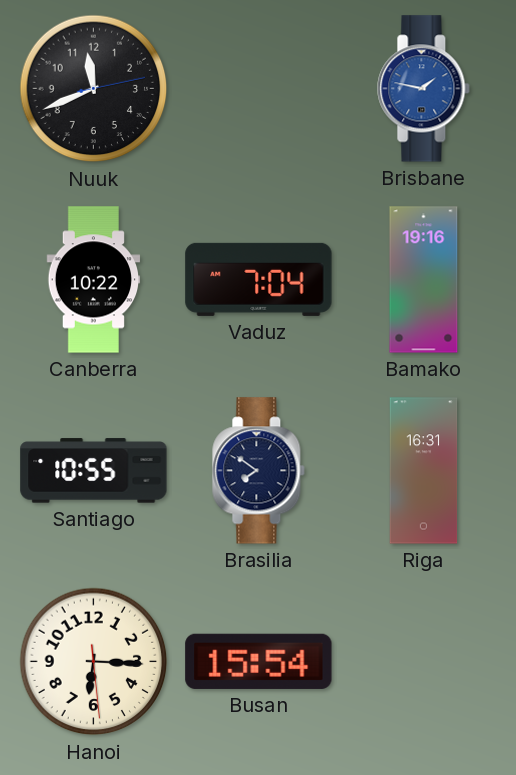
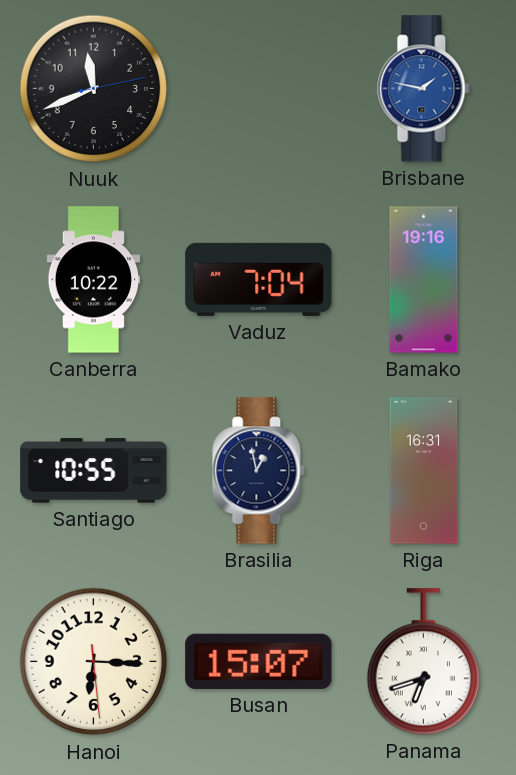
Brasilia: 7:51 -> 12:58 (259, 471)
Busan: 15:54 -> 15:07 (259, 661)
Panama: none -> 6:42 (424, 662)
